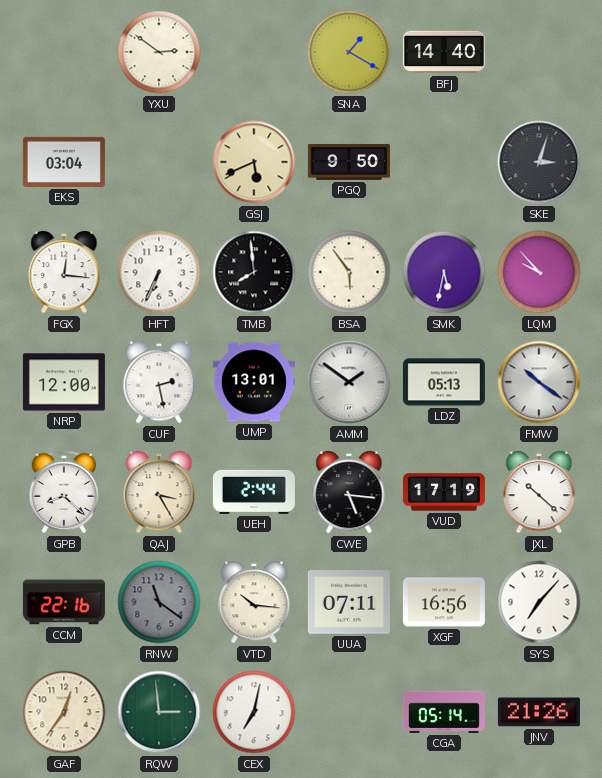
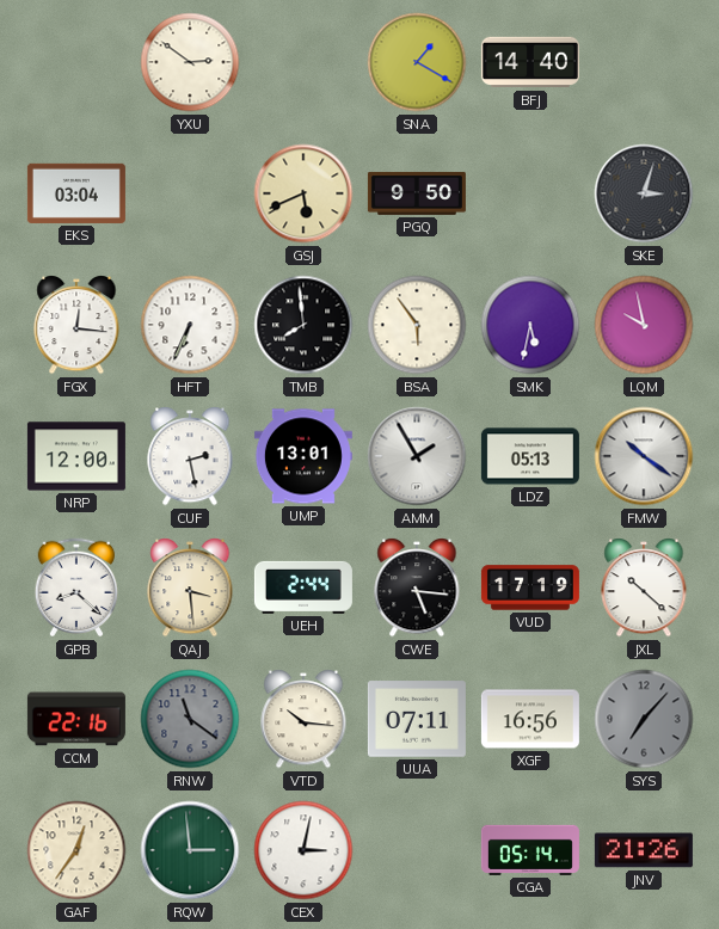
LQM: 9:53 -> 9:58 (644, 325)
AMM: 1:51 -> 1:55 (417, 456)
QAJ: 3:25 -> 3:29 (190, 589)
SYS dial: white -> grey (644, 719)
CEX: 7:02 -> 3:02 (303, 850)
